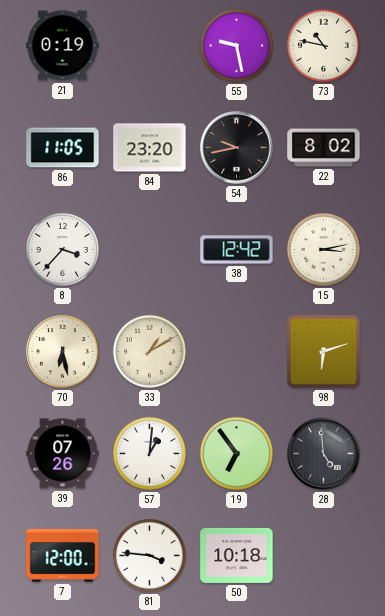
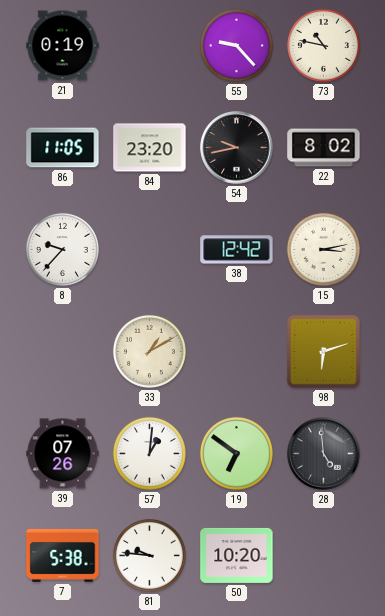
55: 9:28 -> 9:23 (236, 45)
8: 3:37 -> 9:37 (62, 249)
70: 6:28 -> none (63, 352)
19: 6:54 -> 6:51 (236, 453)
7: 12:00 -> 5:38 (63, 555)
81: 3:46 -> 9:46 (149, 555)
50: 10:18 -> 10:20 (237, 555)
